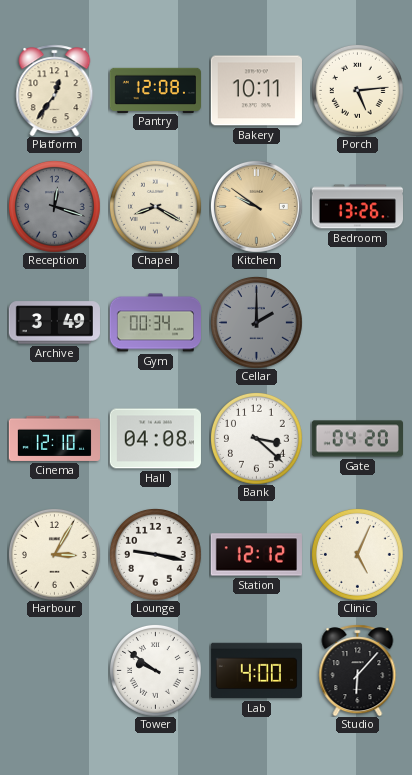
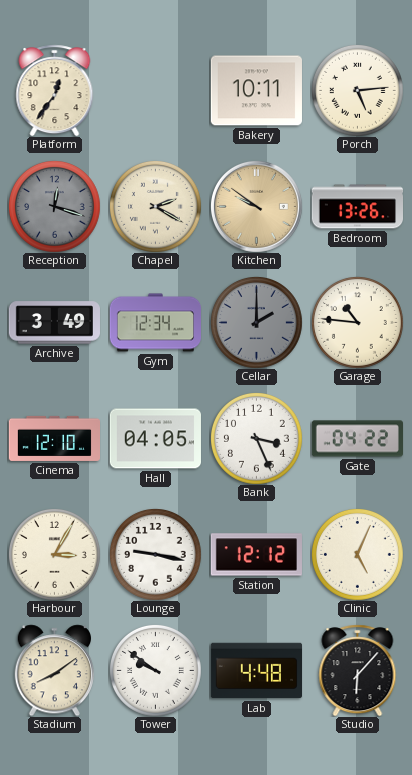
Pantry: 12:08 -> none (155, 90)
Chapel: 8:20 -> 2:20 (156, 207)
Gym: 00:34 -> 12:34 (155, 323)
Garage: none -> 10:46 (358, 323)
Hall: 04:08 -> 04:05 (155, 439)
Bank: 3:22 -> 3:26 (257, 439)
Gate: 04:20 -> 04:22 (357, 439)
Stadium: none -> 8:09 (54, 670)
Lab: 4:00 -> 4:48 (256, 671)
